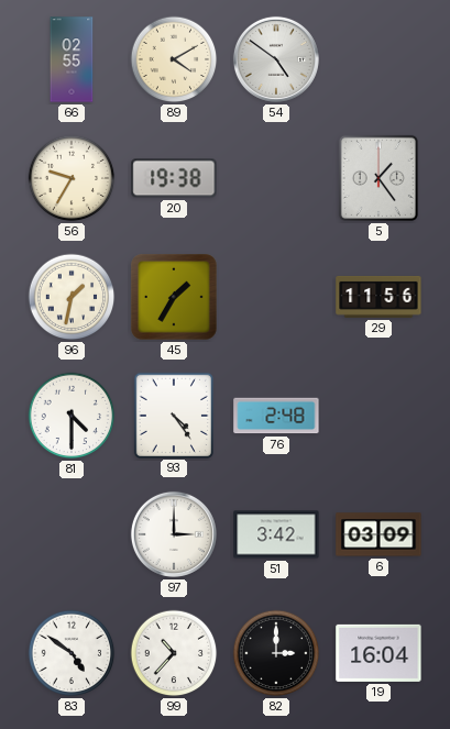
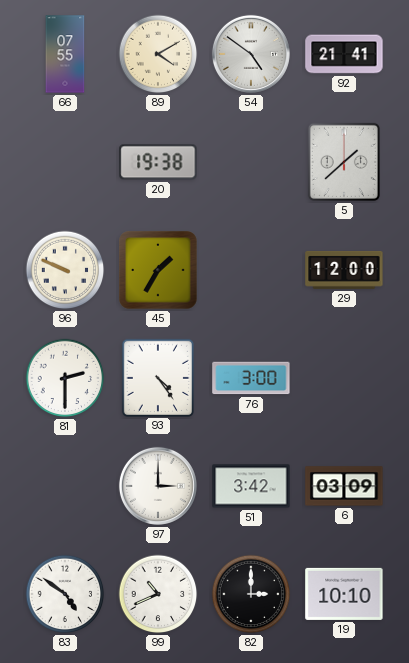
66: 02:55 -> 07:55 (65, 54)
92: none -> 21:41 (344, 54)
56: 9:35 -> none (72, 178)
5: 1:24 -> 1:38 (344, 162)
96: 1:32 -> 9:49 (65, 270)
29: 11:56 -> 12:00 (344, 270)
81: 4:30 -> 2:30 (65, 378)
76: 2:48 -> 3:00 (251, 378)
99: 10:37 -> 10:41 (158, 594)
19: 16:04 -> 10:10 (344, 594)
